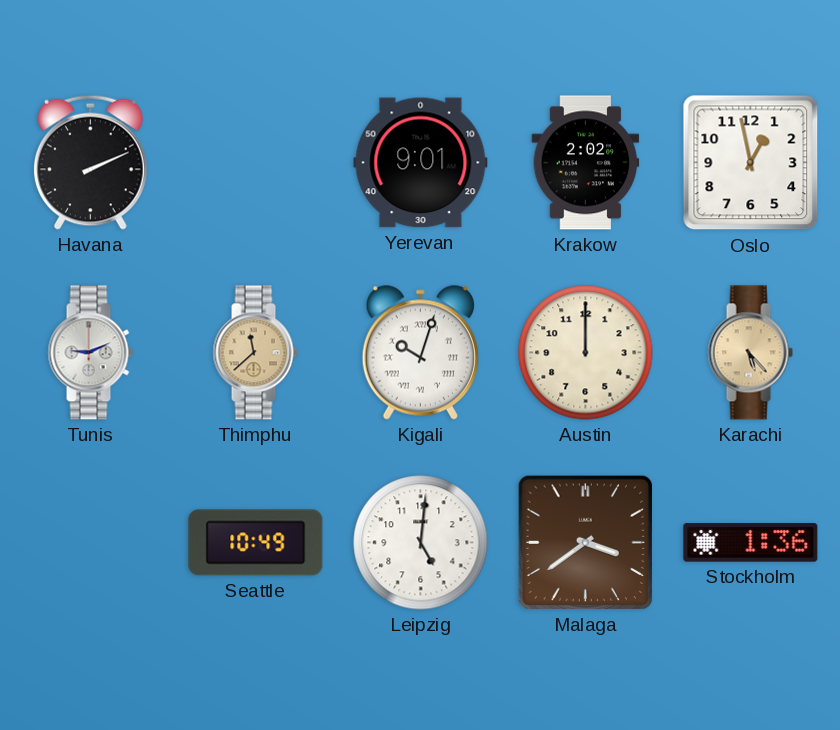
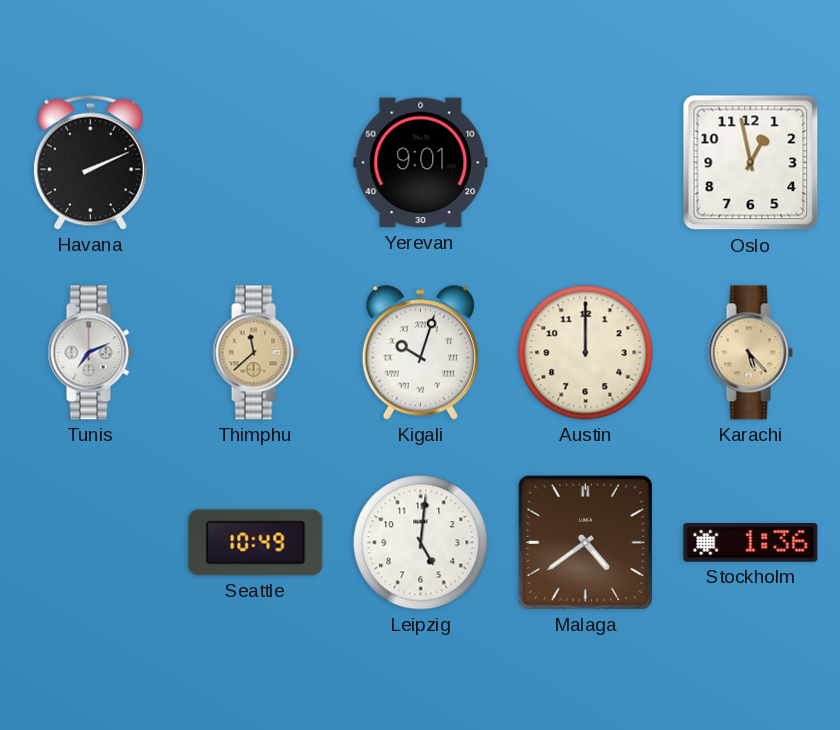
Krakow: 2:02 -> none (586, 163)
Tunis: 9:11 -> 7:11 (90, 353)
Malaga: 3:39 -> 4:39 (585, 542)
